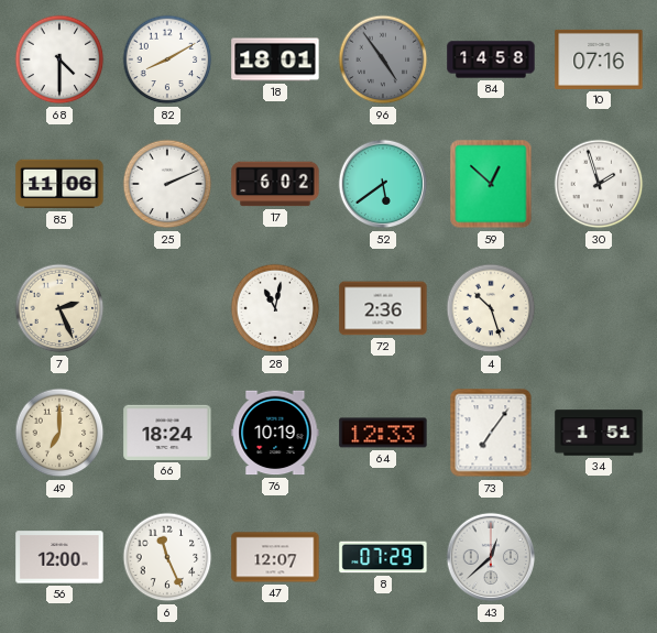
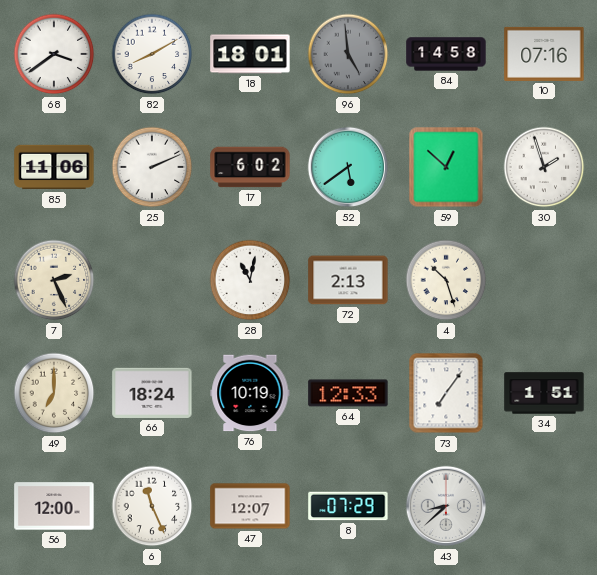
68: 4:30 -> 3:39 (54, 54)
96: 4:54 -> 4:59 (348, 54)
72: 2:36 -> 2:13 (348, 280)
43: 12:38 -> 8:38 (446, 506)
